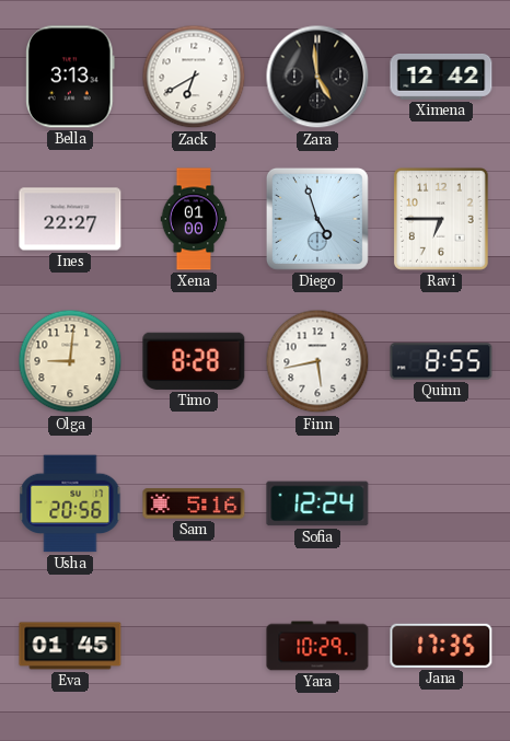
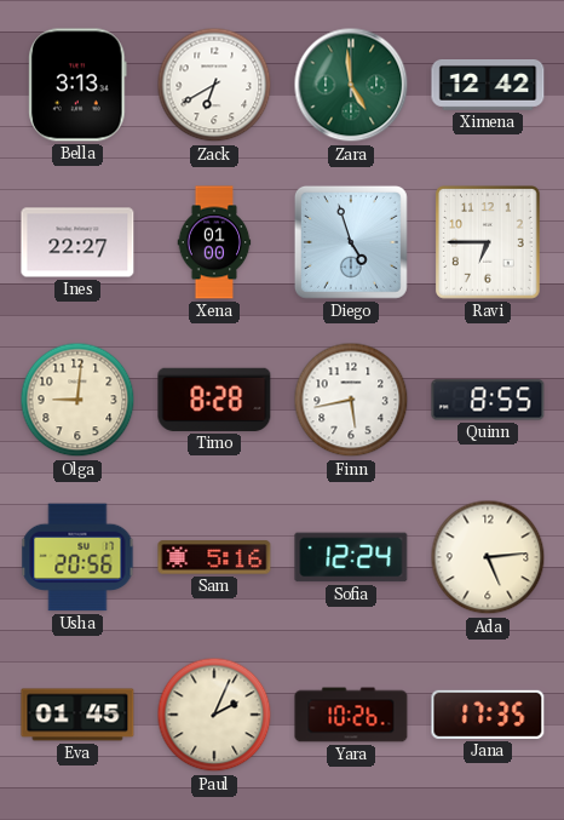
Zara dial: black -> green (351, 85)
Ada: none -> 5:14 (488, 557)
Paul: none -> 2:04 (214, 715)
Yara: 10:29 -> 10:26 (351, 715)
